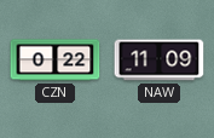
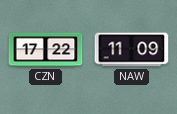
CZN: 0:22 -> 17:22 (46, 50)
